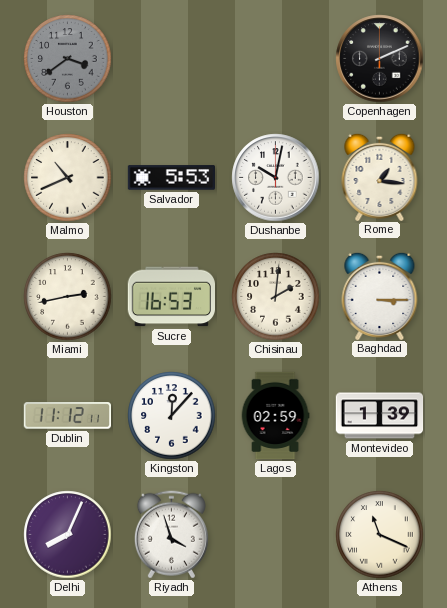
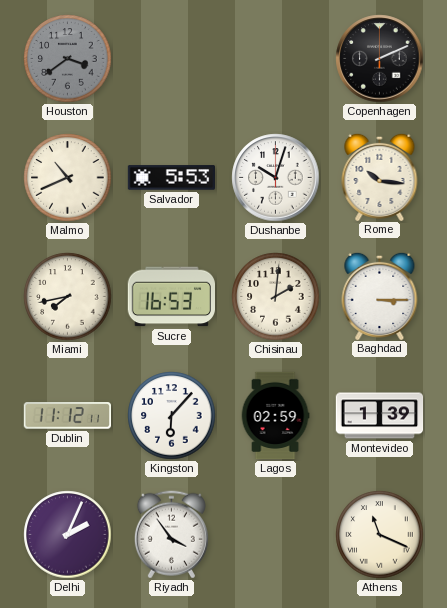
Dushanbe: 10:02 -> 10:03 (276, 178)
Rome: 1:16 -> 10:16 (380, 176)
Miami: 2:43 -> 7:43 (68, 297)
Kingston: 12:07 -> 6:07 (172, 416)
Delhi: 8:04 -> 2:04 (68, 535)
Riyadh: 3:57 -> 3:54 (171, 535)
